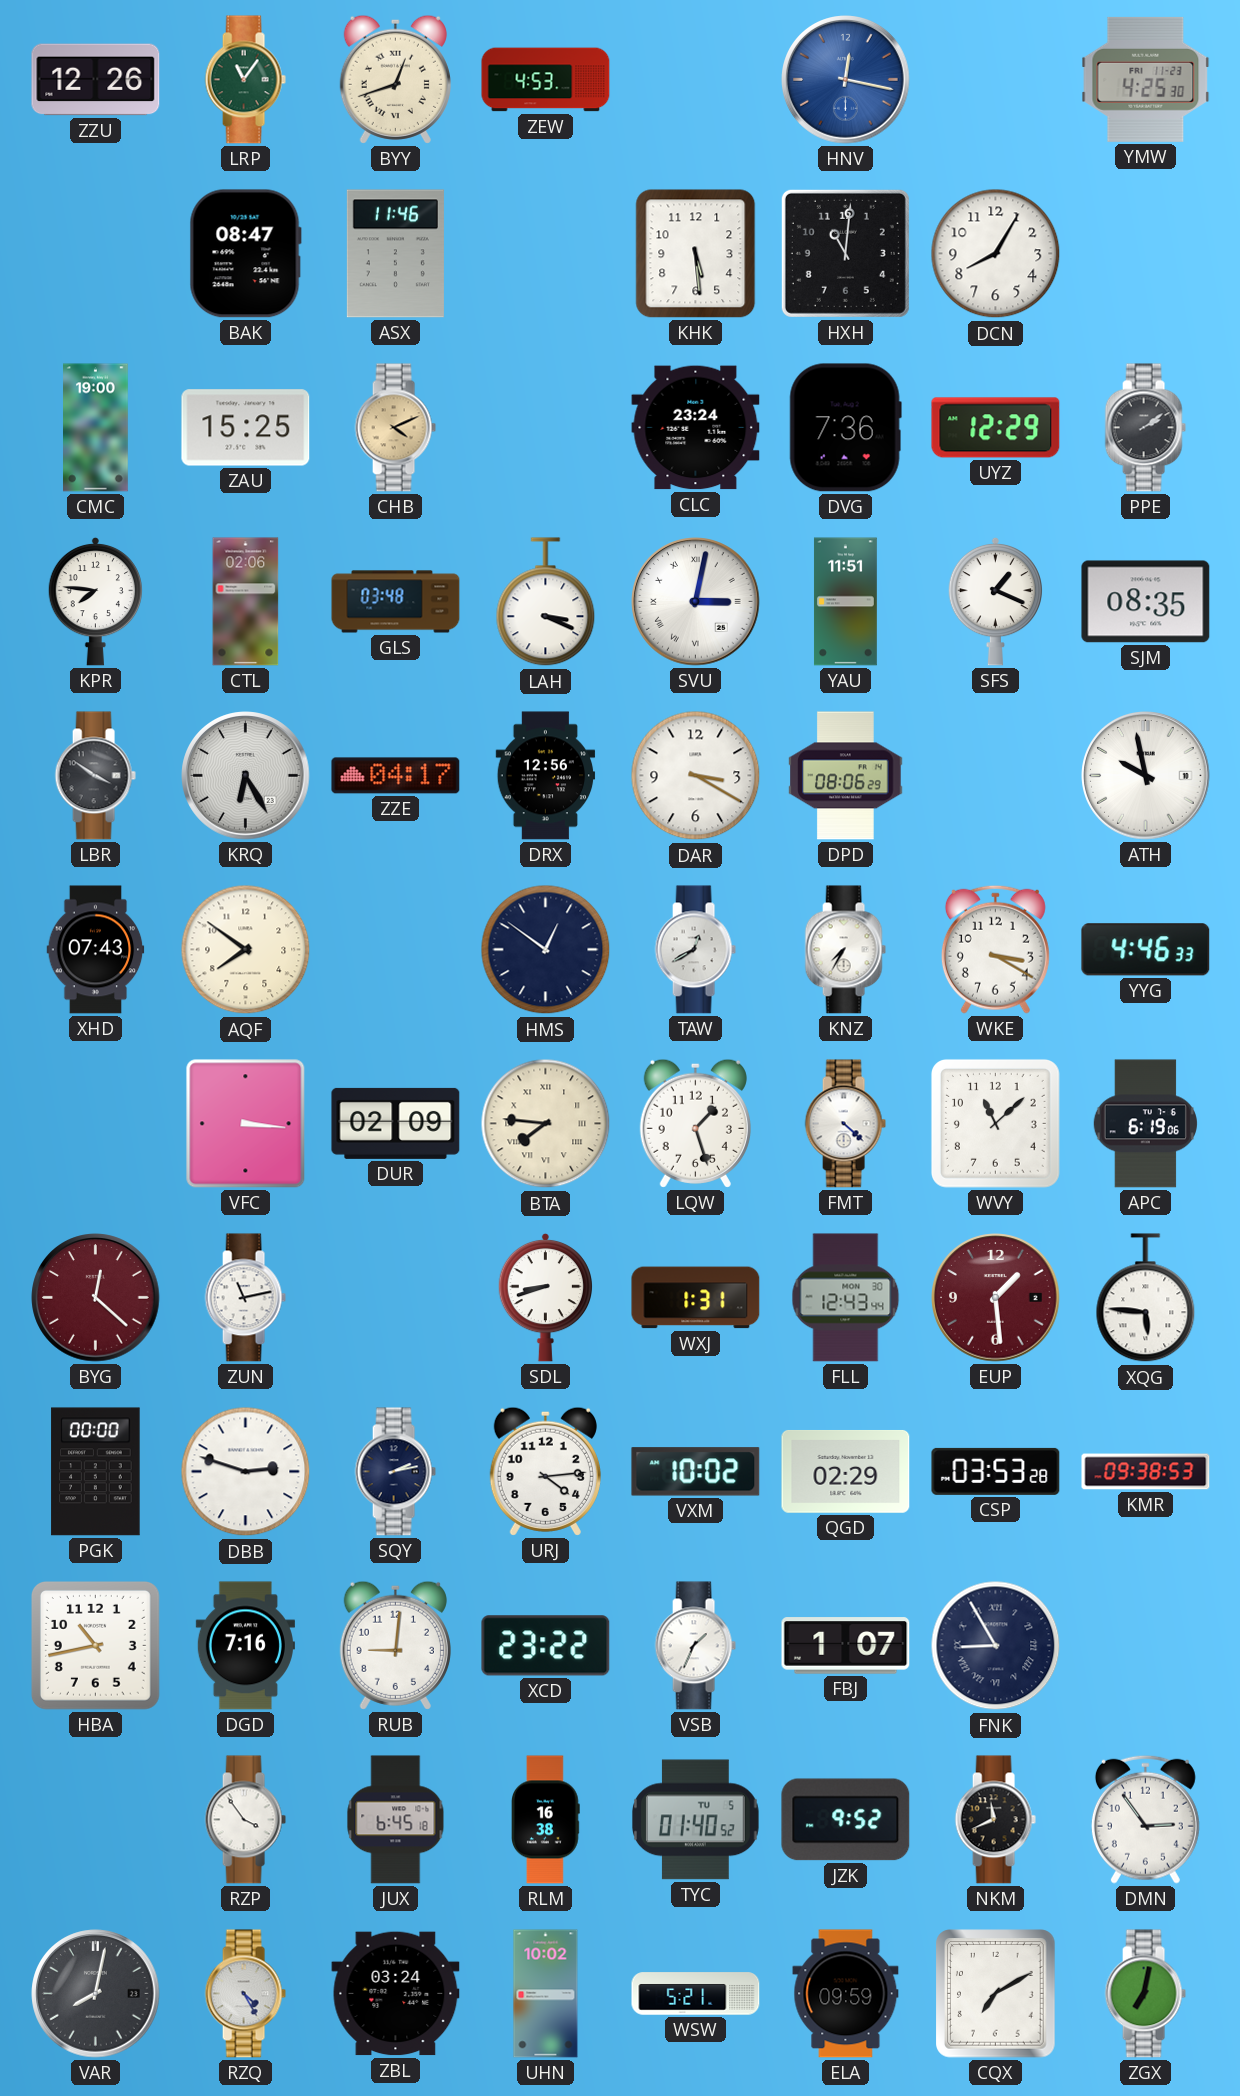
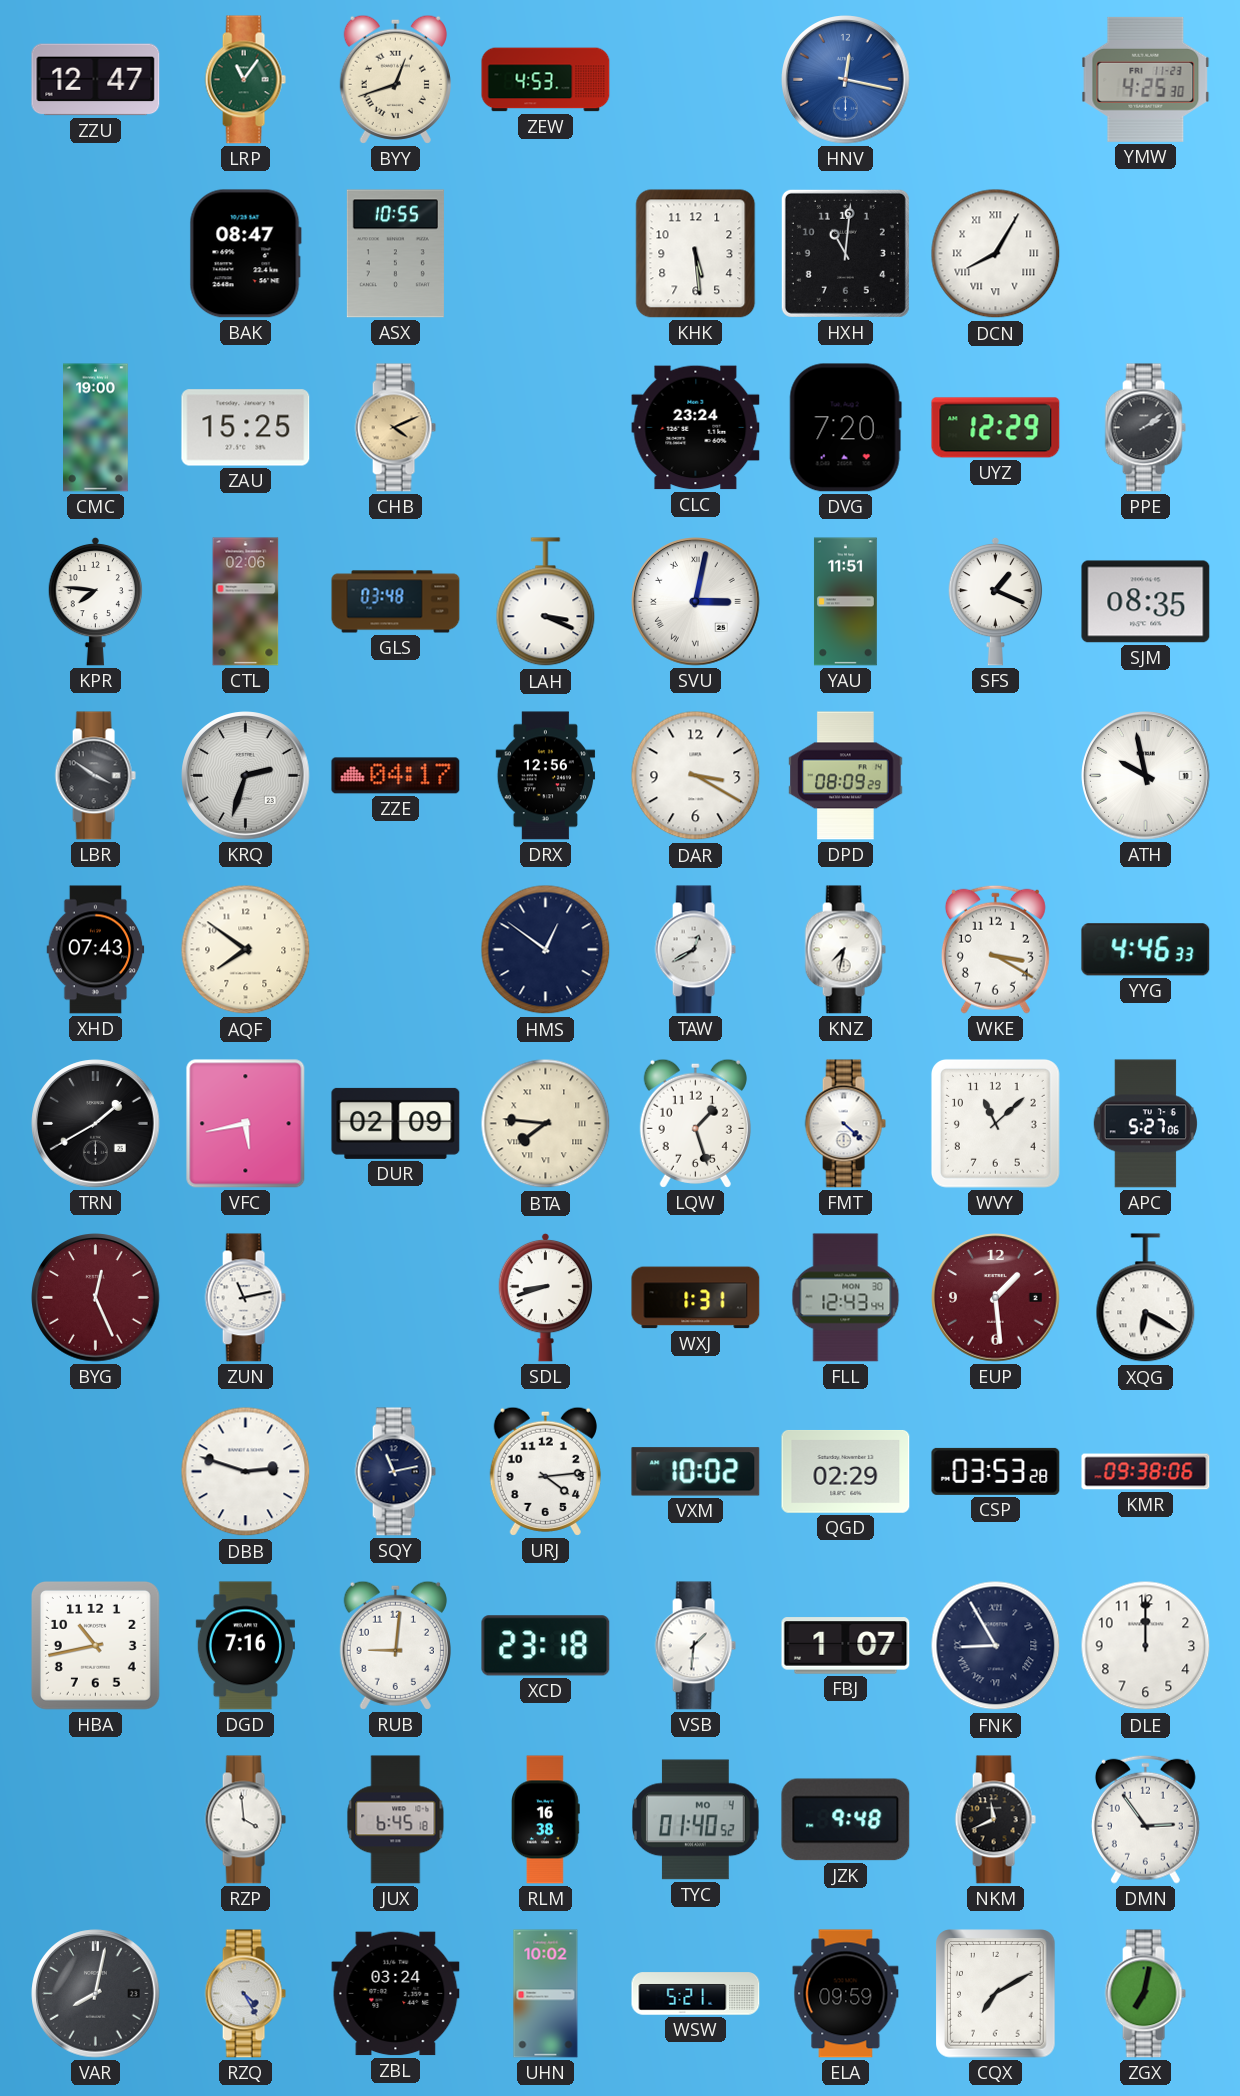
ZZU: 12:26 -> 12:47 (96, 80)
ASX: 11:46 -> 10:55 (395, 254)
DCN numerals: Arabic -> Roman (996, 254)
DVG: 7:36 -> 7:20 (845, 428)
KRQ: 6:25 -> 2:33 (246, 776)
DPD: 08:06 -> 08:09 (846, 776)
KNZ: 7:35 -> 7:32 (845, 950)
TRN: none -> 1:40 (96, 1124)
VFC: 3:16 -> 5:43 (246, 1124)
APC: 6:19 -> 5:27 (1145, 1124)
BYG: 12:22 -> 12:26 (96, 1298)
XQG: 5:46 -> 6:20 (1146, 1298)
PGK: 00:00 -> none (96, 1472)
SQY: 2:13 -> 11:13 (395, 1472)
KMR: 09:38:53 -> 09:38:06 (1146, 1472)
XCD: 23:22 -> 23:18 (546, 1646)
VSB: 1:34 -> 1:31 (695, 1646)
DLE: none -> 12:00 (1146, 1646)
RZP: 3:54 -> 3:59 (245, 1820)
TYC date: TU 5 -> MO 4 (696, 1820)
JZK: 9:52 -> 9:48 (846, 1820)
